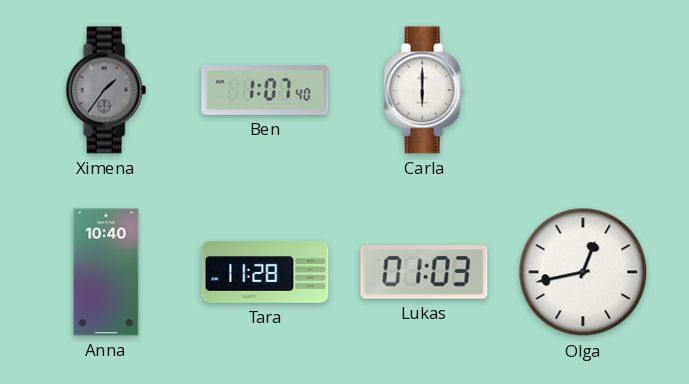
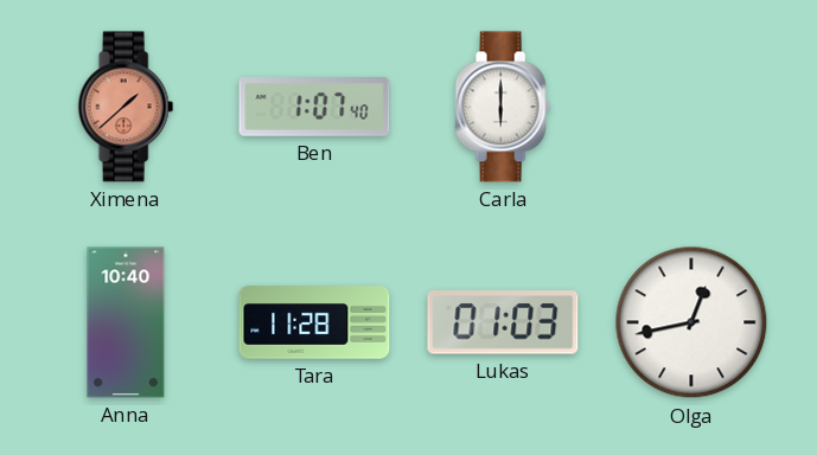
Ximena: 1:36 -> 1:38 (126, 107)
Ximena dial: grey -> salmon (126, 107)
